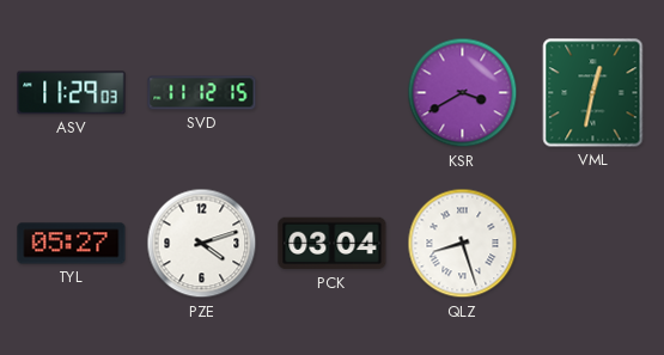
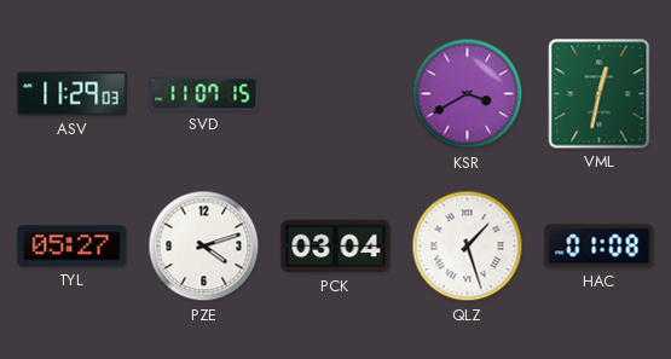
SVD: 11:12 -> 11:07 (204, 94)
QLZ: 8:27 -> 1:27 (468, 247)
HAC: none -> 01:08 (600, 247)
